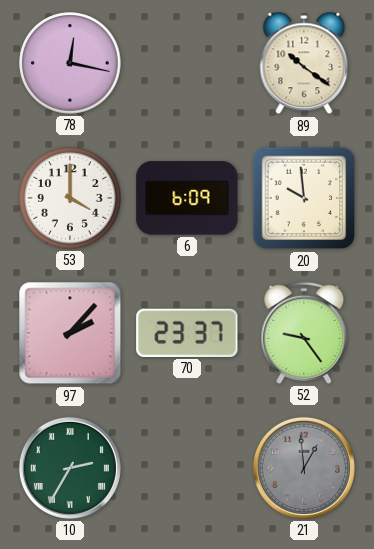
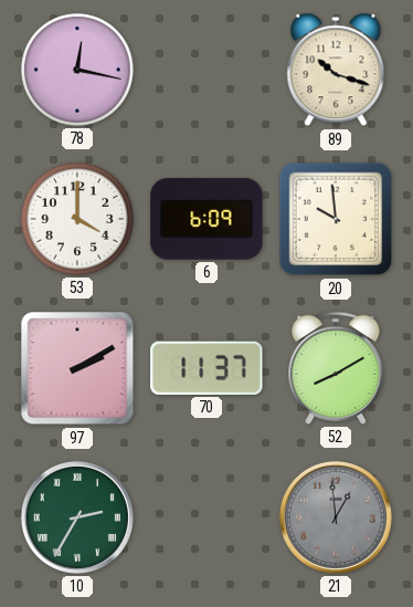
89: 10:21 -> 10:18 (336, 70)
97: 2:07 -> 2:10 (77, 368)
70: 23:37 -> 11:37 (206, 368)
52: 9:24 -> 8:10 (336, 368)
